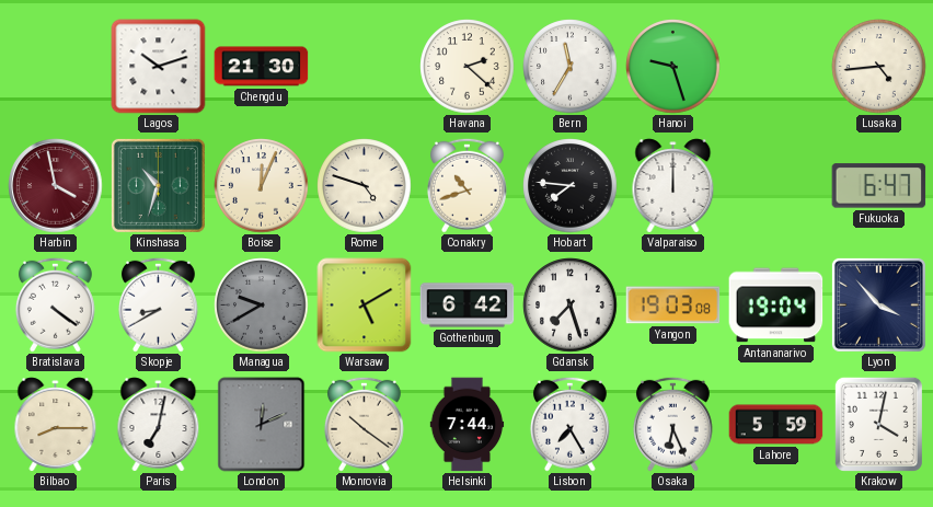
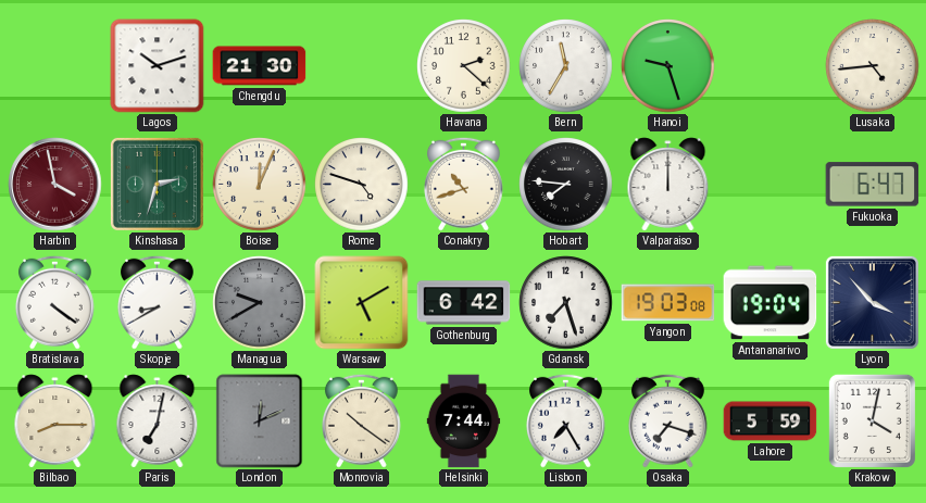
Kinshasa: 10:33 -> 2:33 (157, 184)
Osaka: 6:26 -> 7:18 (667, 420)
